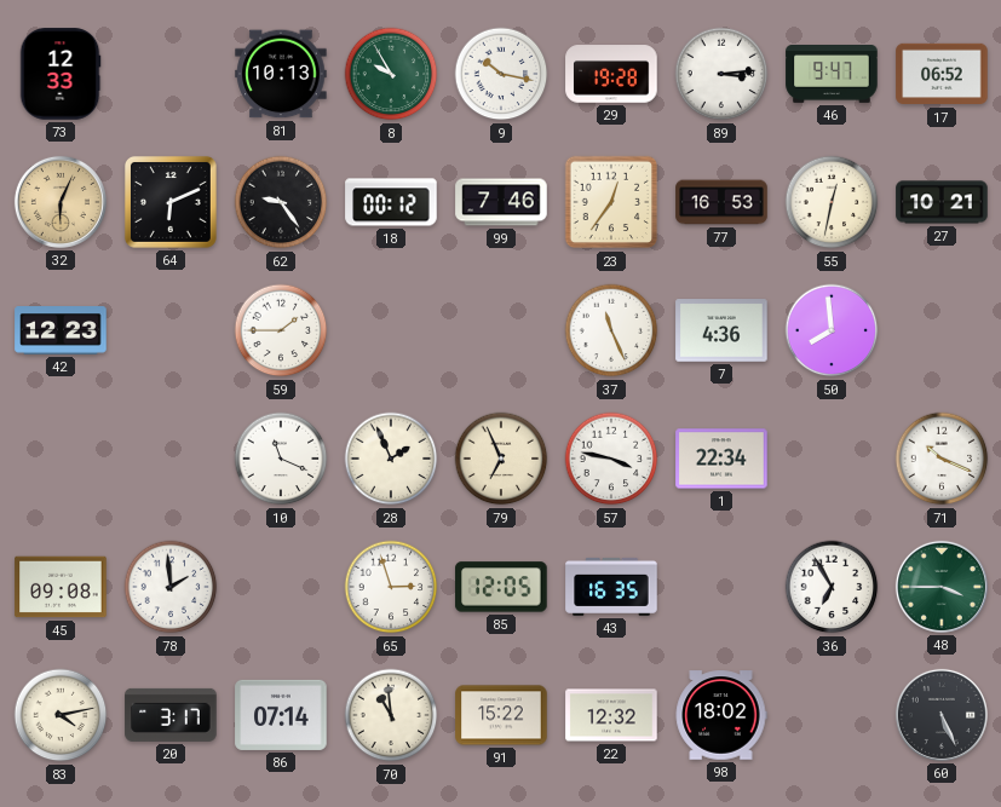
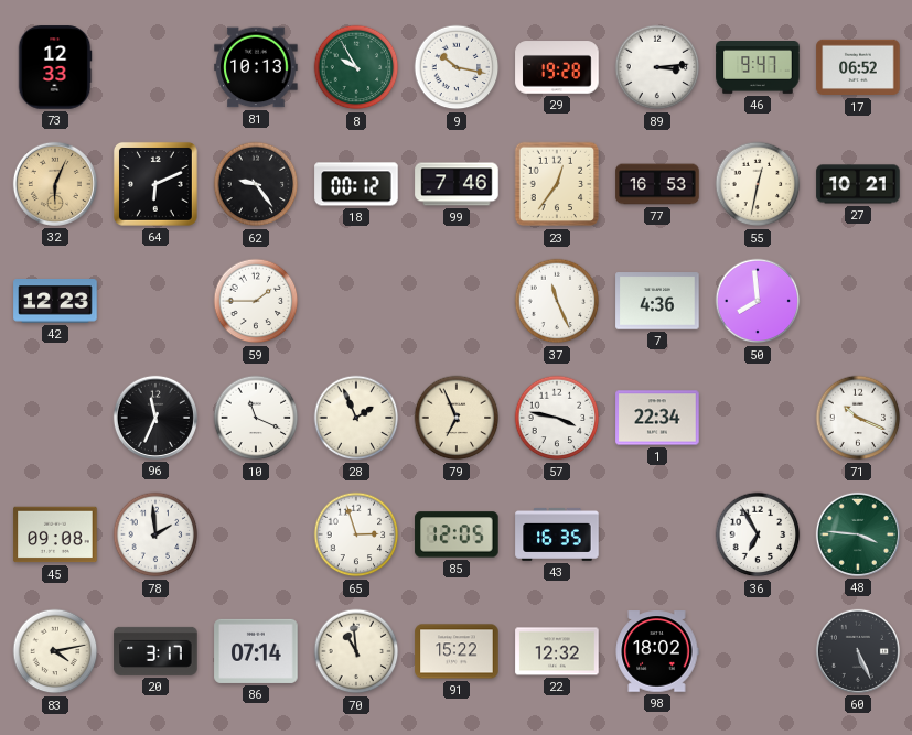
96: none -> 11:34 (155, 418)
48: 3:45 -> 3:46 (858, 534)
